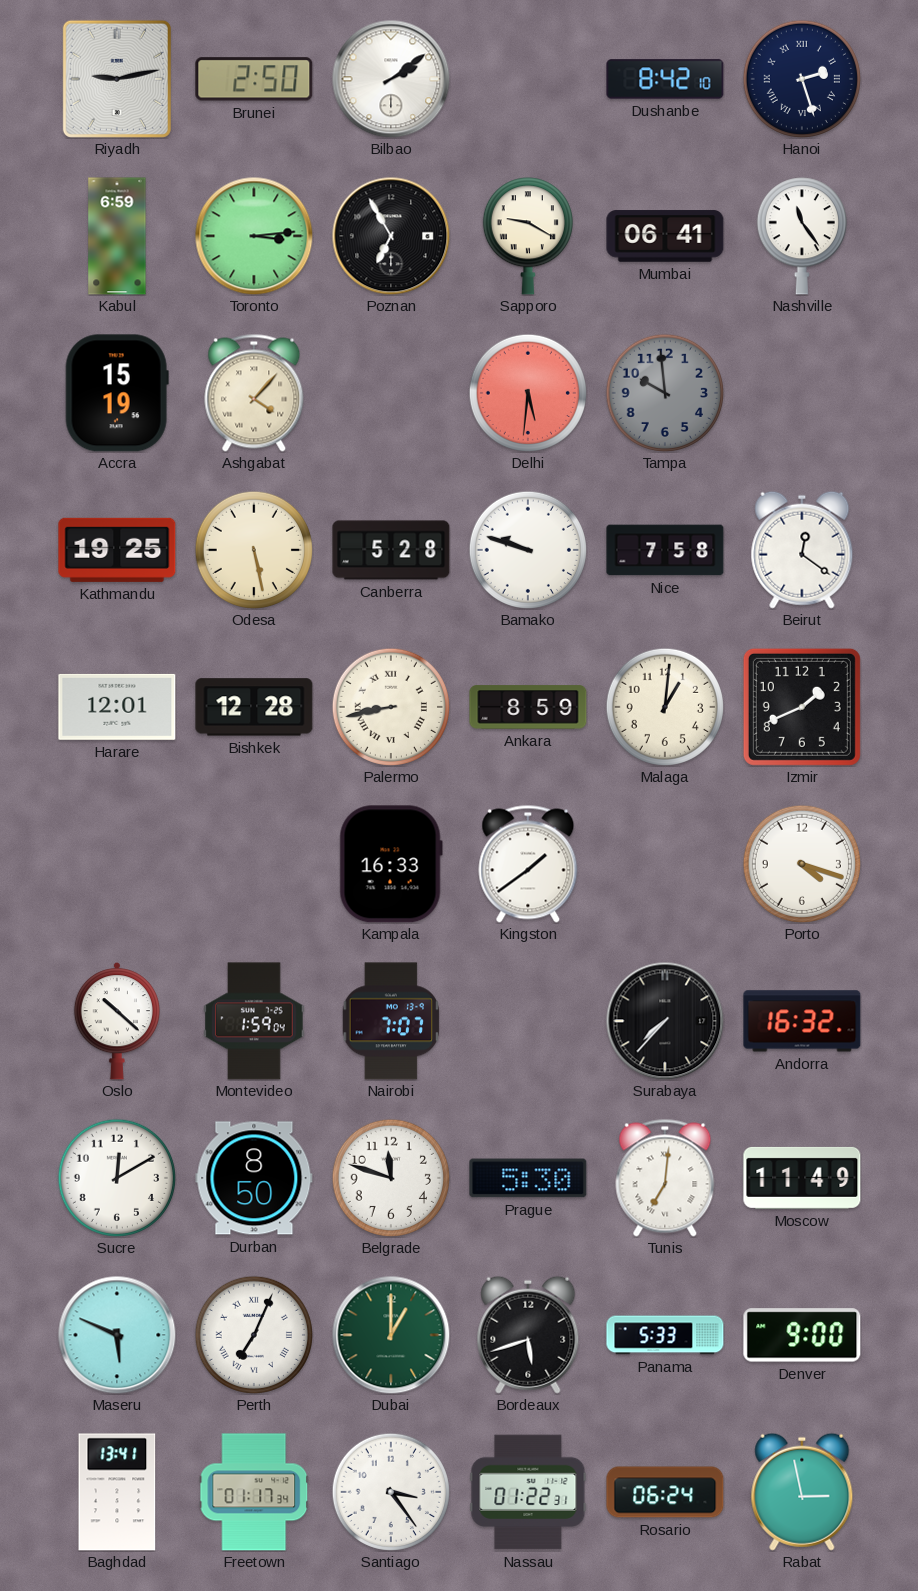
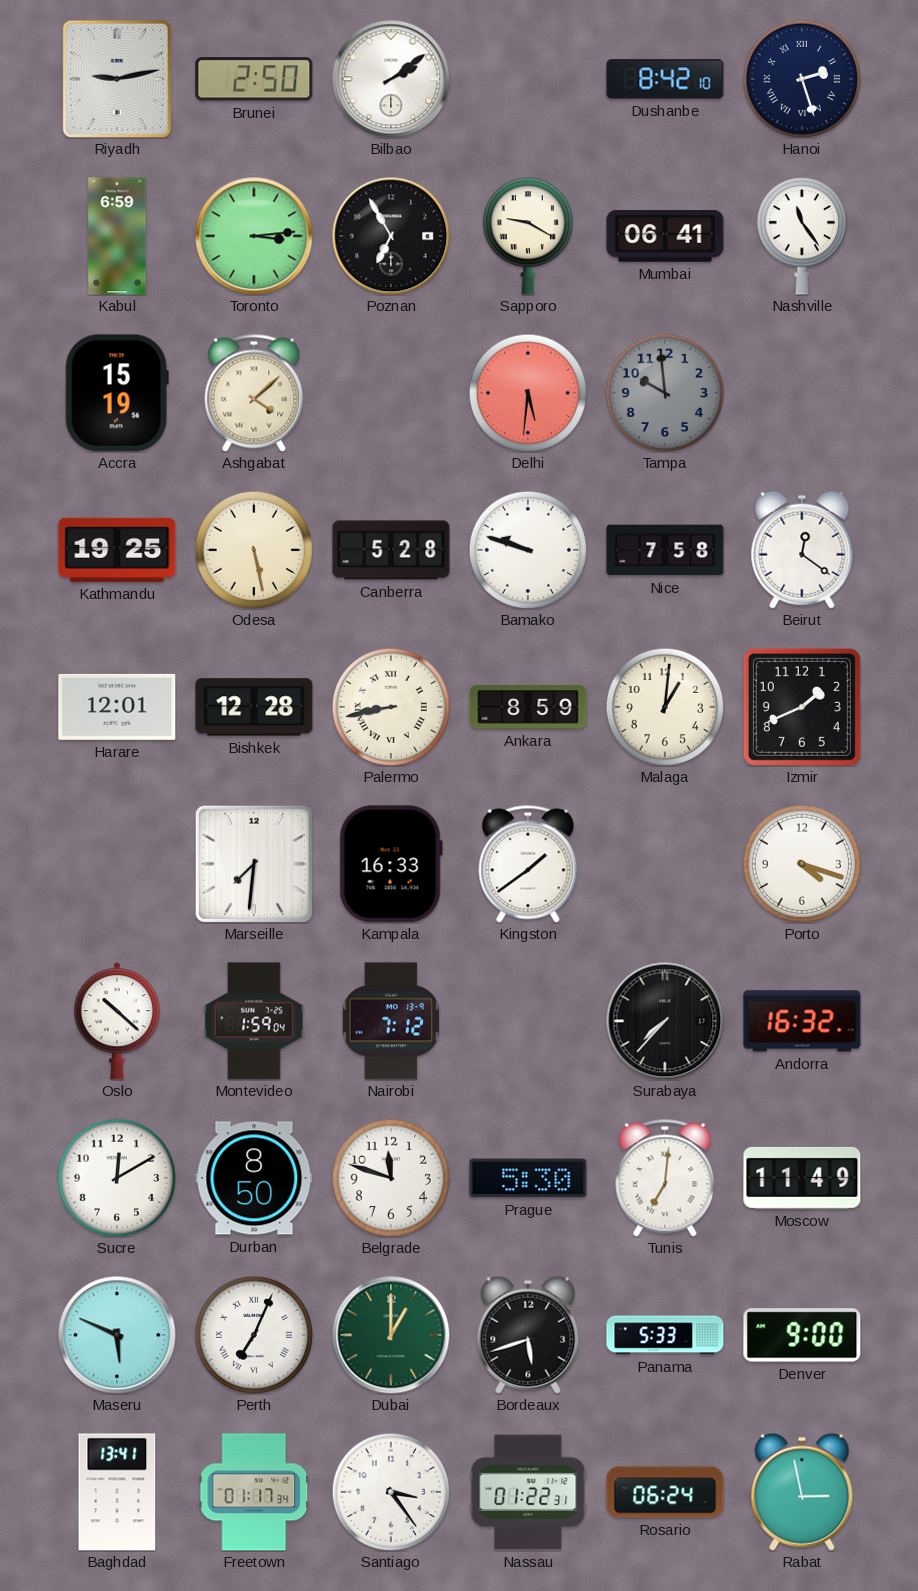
Ashgabat: 4:07 -> 4:08 (254, 393)
Marseille: none -> 7:31 (254, 864)
Nairobi: 7:07 -> 7:12 (391, 1021)
